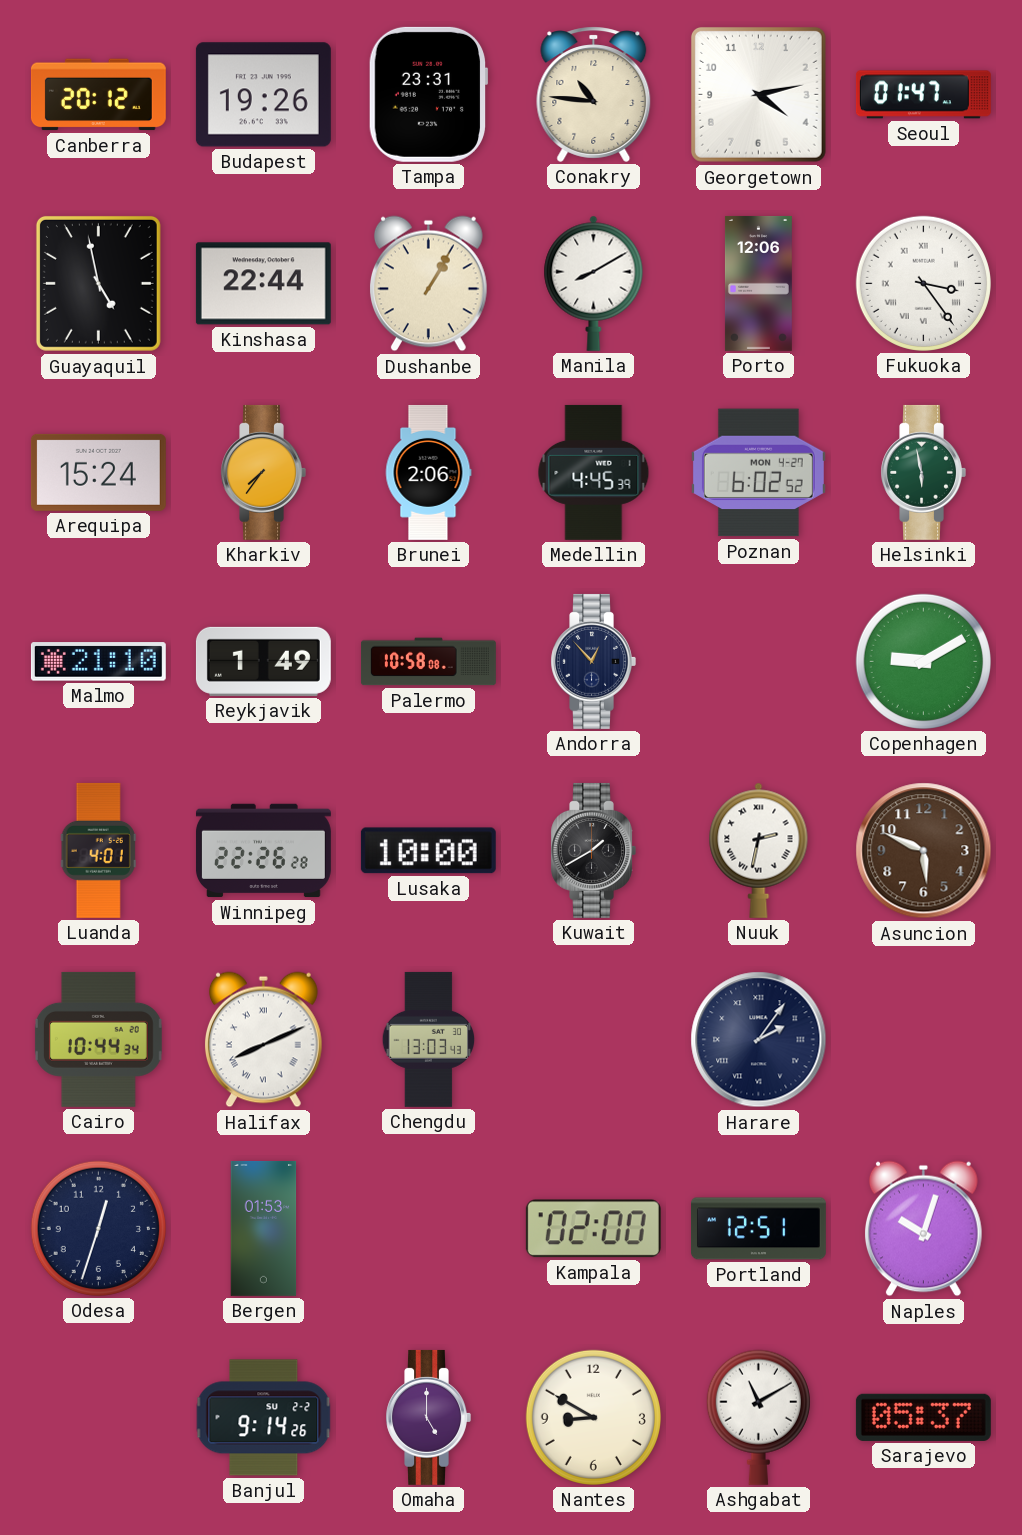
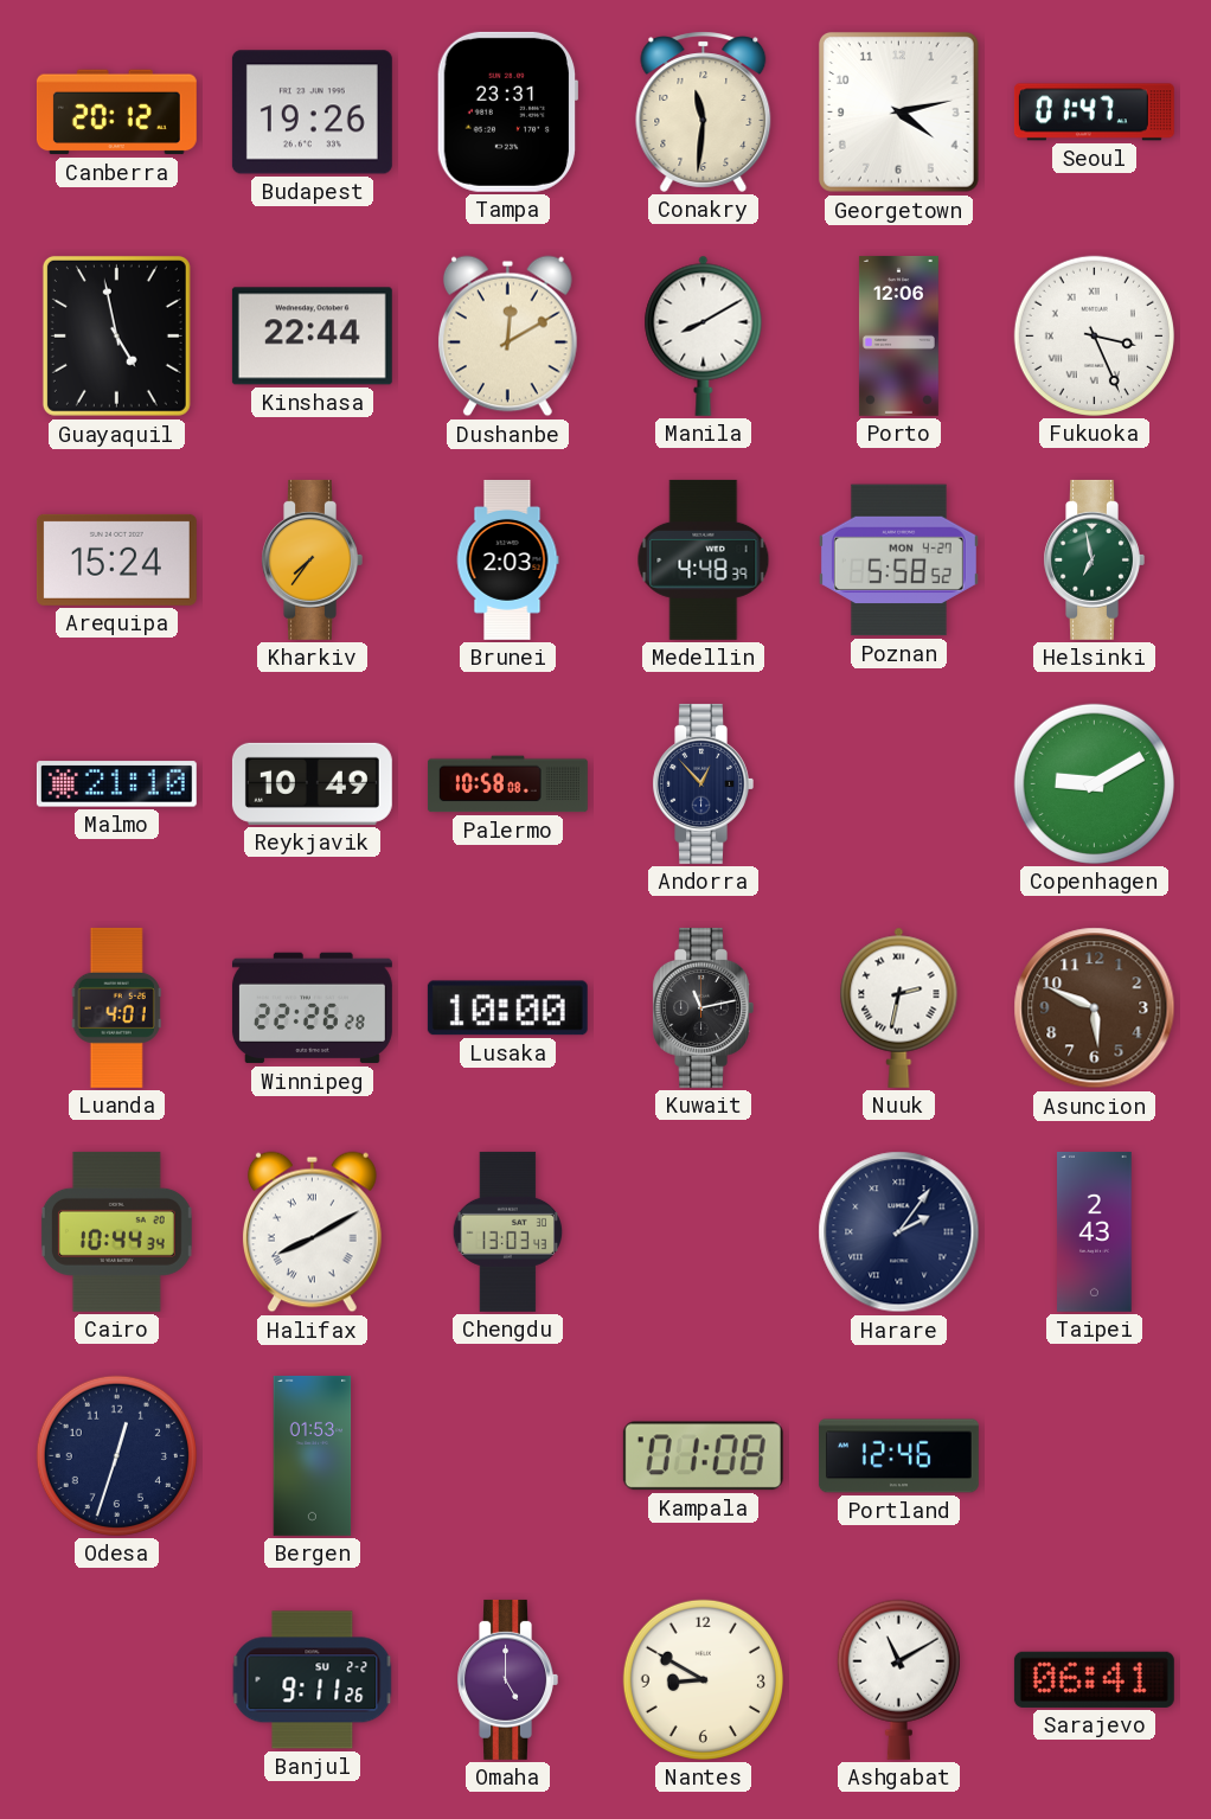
Conakry: 10:46 -> 11:31 (704, 111)
Dushanbe: 1:05 -> 12:10 (507, 337)
Fukuoka: 3:24 -> 3:26 (1094, 335)
Brunei: 2:06 -> 2:03 (507, 559)
Medellin: 4:45 -> 4:48 (704, 559)
Poznan: 6:02 -> 5:58 (898, 561)
Helsinki: 5:58 -> 6:58 (1094, 559)
Reykjavik: 1:49 -> 10:49 (312, 783)
Kuwait: 1:40 -> 11:13 (703, 1007)
Halifax: 8:11 -> 8:10 (312, 1232)
Taipei: none -> 2:43 (1095, 1231)
Kampala: 02:00 -> 01:08 (703, 1456)
Portland: 12:51 -> 12:46 (898, 1456)
Naples: 10:03 -> none (923, 1229)
Banjul: 9:14 -> 9:11 (313, 1680)
Sarajevo: 05:37 -> 06:41 (1094, 1679)
